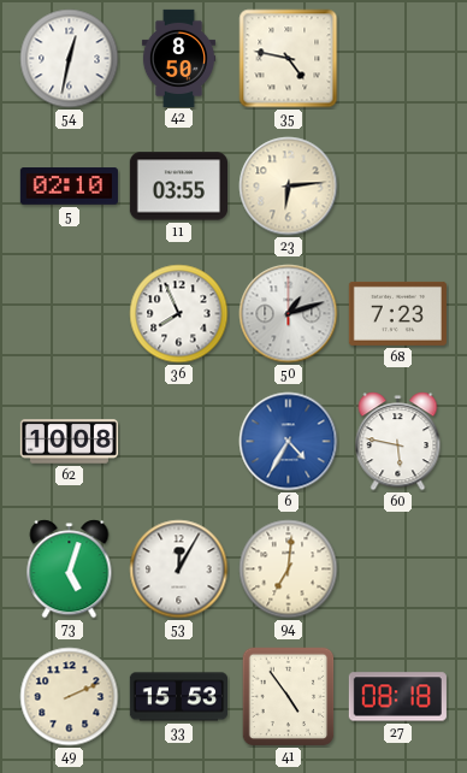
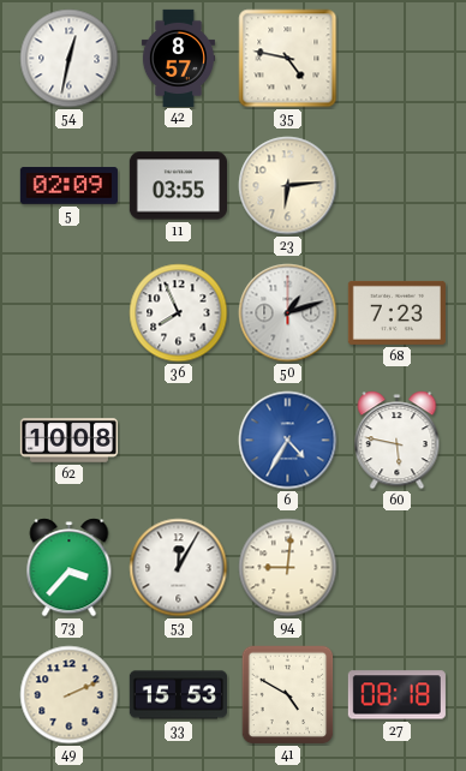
42: 8:50 -> 8:57 (178, 58)
5: 02:10 -> 02:09 (68, 186)
73: 5:03 -> 3:37 (70, 568)
94: 7:01 -> 9:01 (288, 568)
41: 4:54 -> 4:50 (288, 695)
